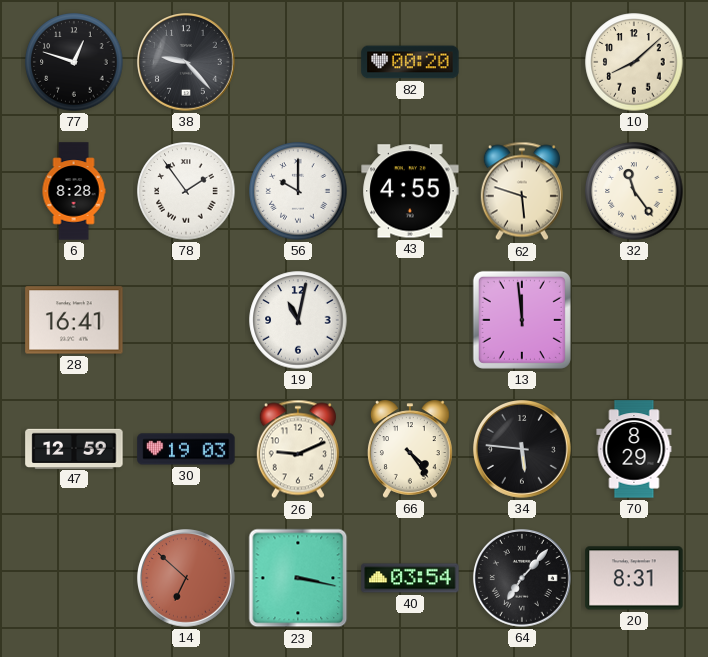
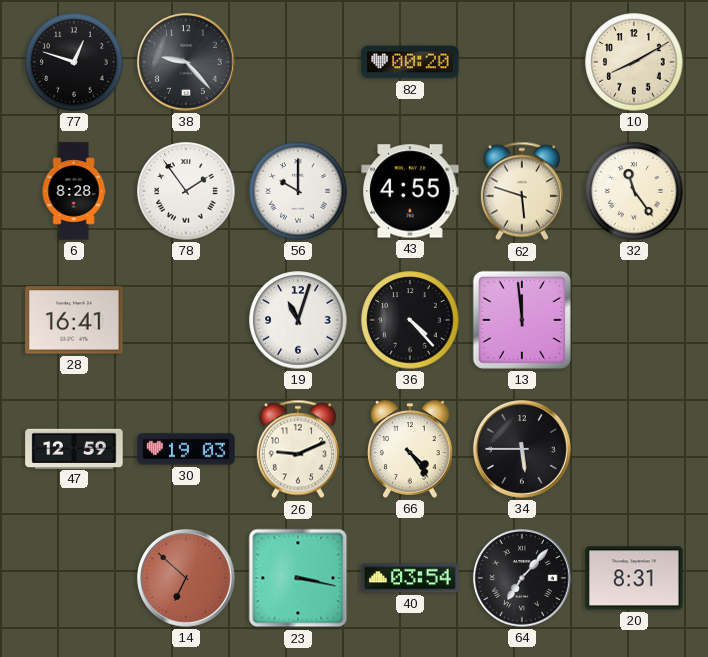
10: 8:08 -> 8:10 (634, 62)
19: 11:02 -> 11:03 (298, 320)
36: none -> 4:23 (410, 320)
34: 5:46 -> 5:45 (523, 450)
70: 8:29 -> none (634, 449)
